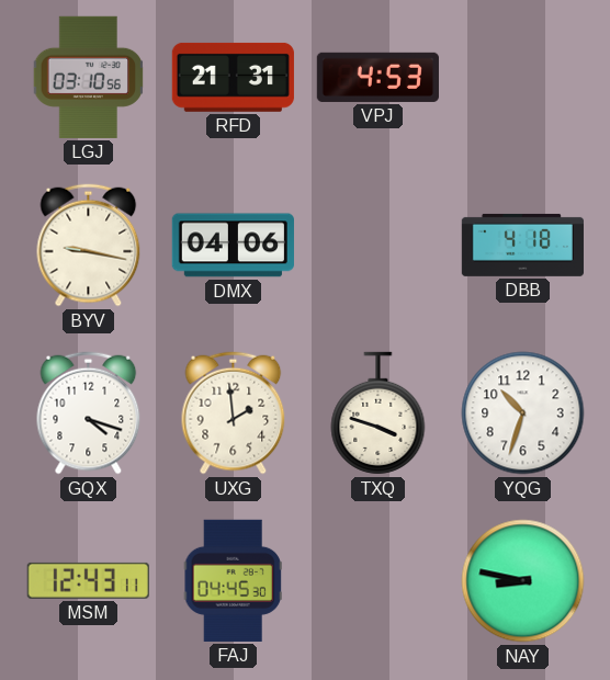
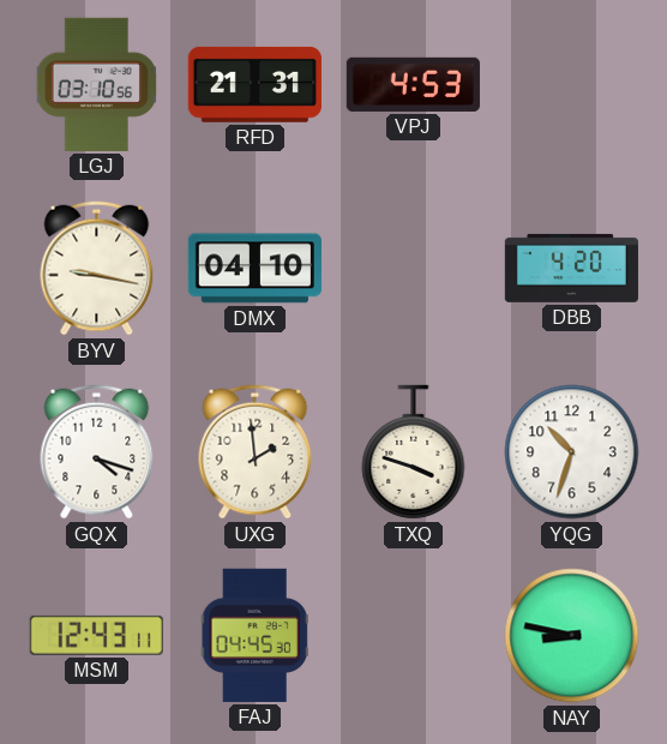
DMX: 04:06 -> 04:10 (254, 269)
DBB: 4:18 -> 4:20 (571, 268)
